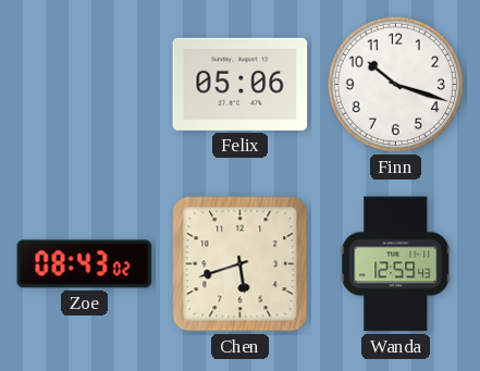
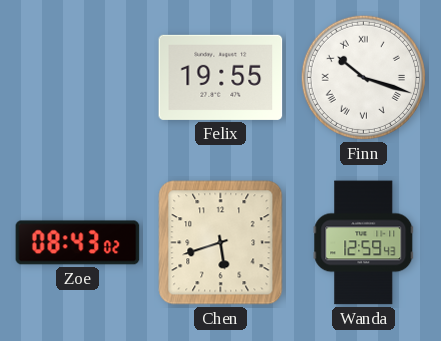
Felix: 05:06 -> 19:55 (221, 77)
Finn numerals: Arabic -> Roman (363, 77)
